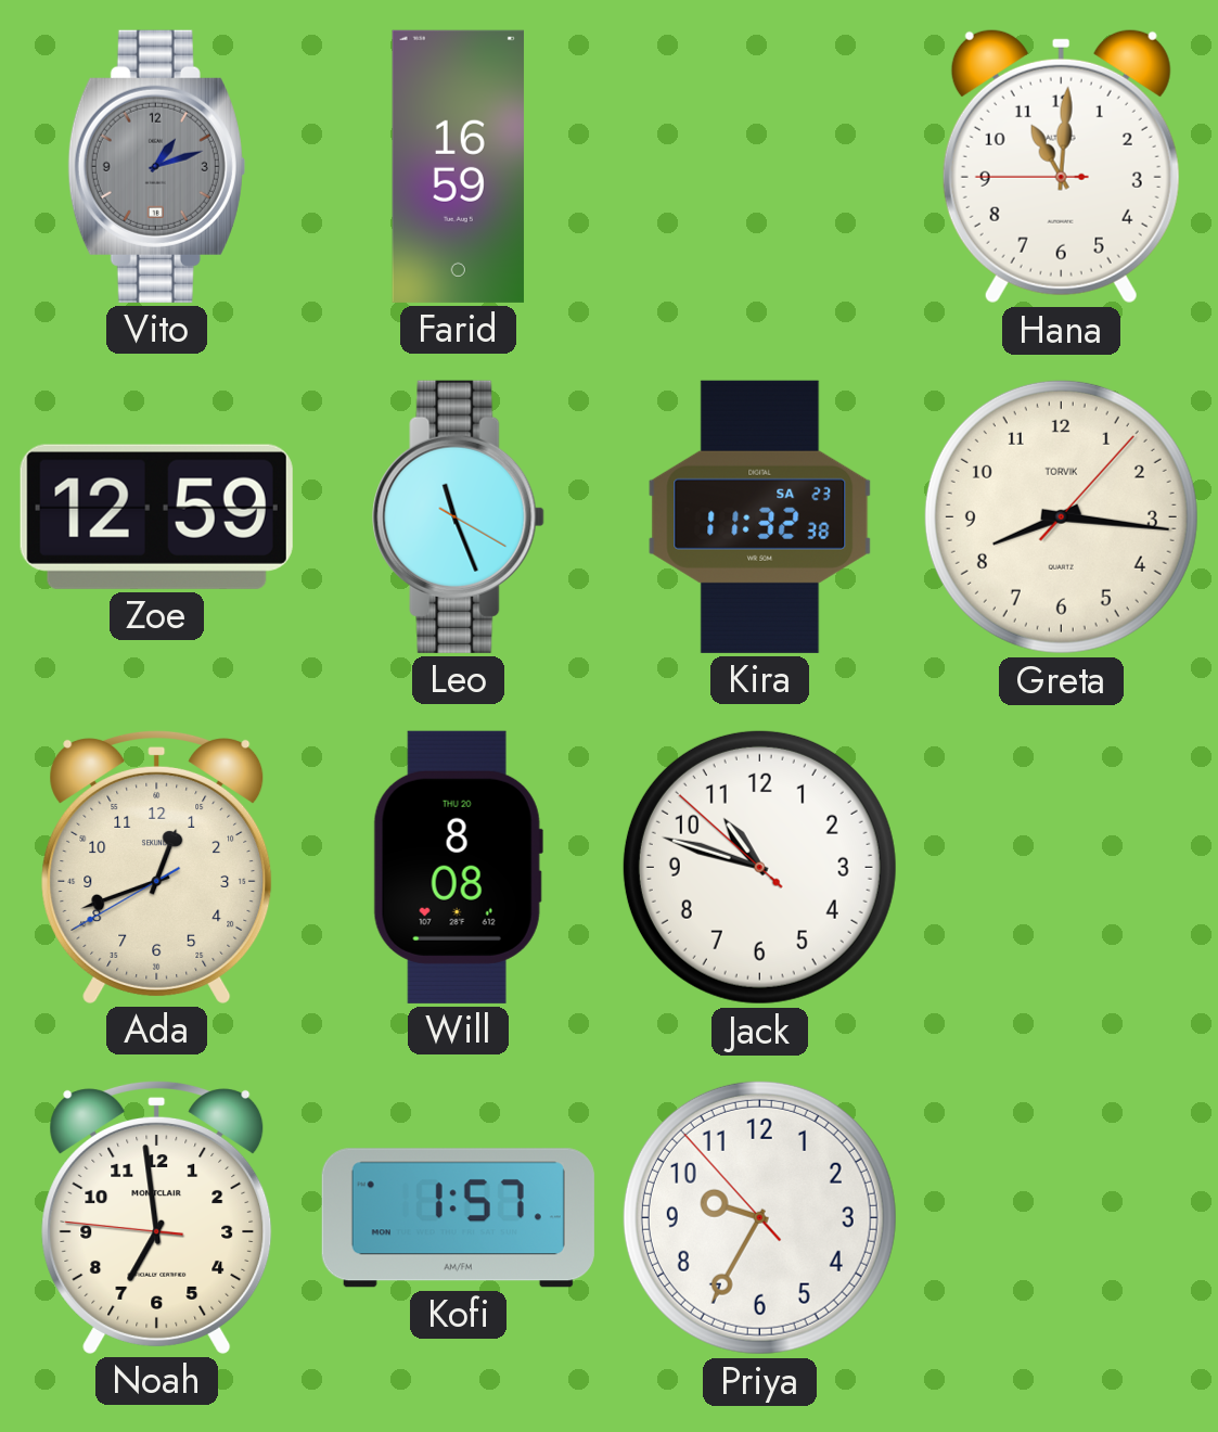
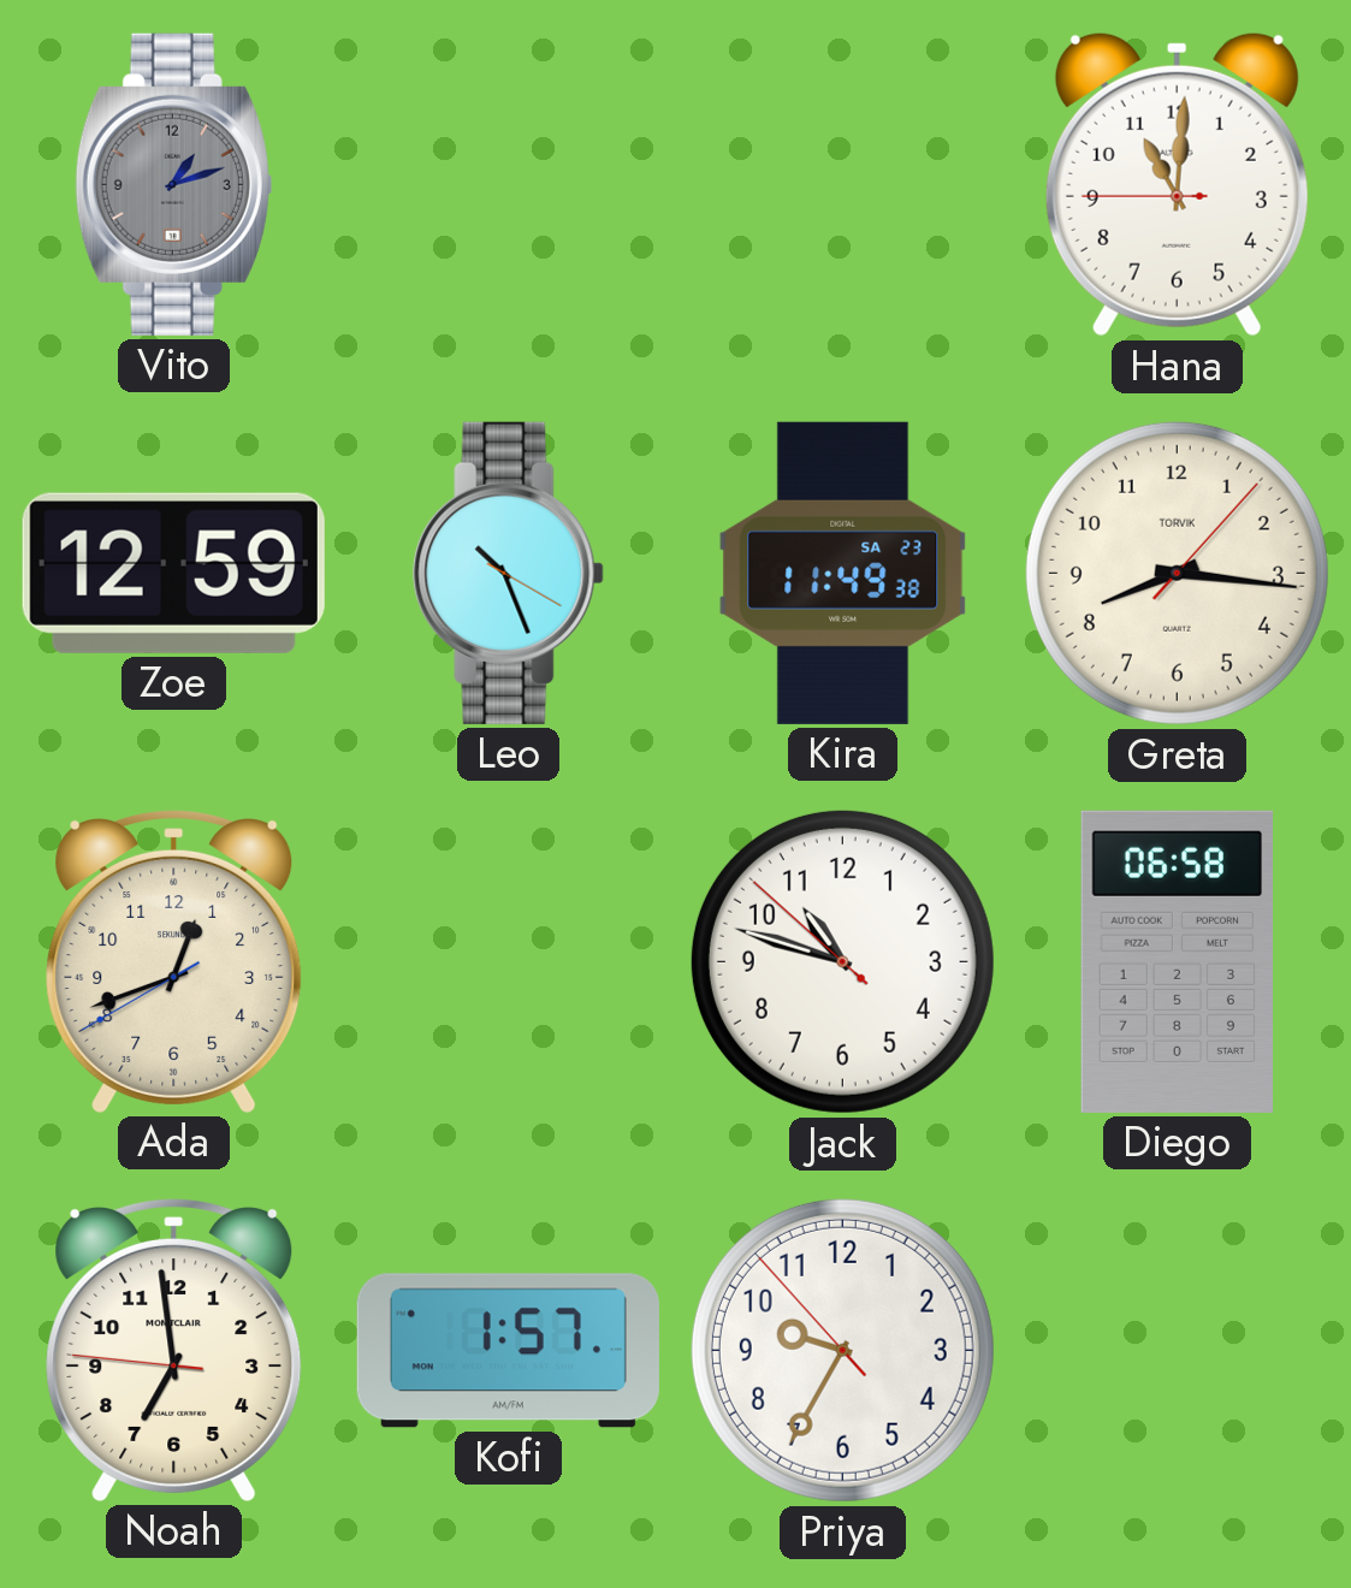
Farid: 16:59 -> none (458, 166)
Leo: 11:26 -> 10:26 (509, 573)
Kira: 11:32 -> 11:49 (843, 573)
Will: 8:08 -> none (458, 867)
Diego: none -> 06:58 (1178, 961)
